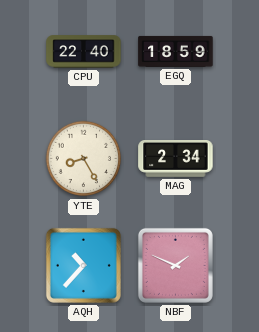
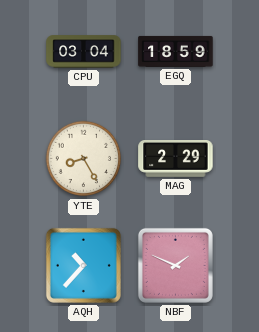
CPU: 22:40 -> 03:04 (84, 52)
MAG: 2:34 -> 2:29 (176, 159)
